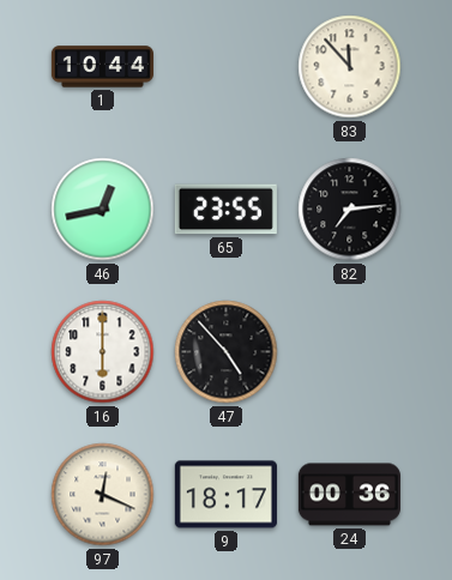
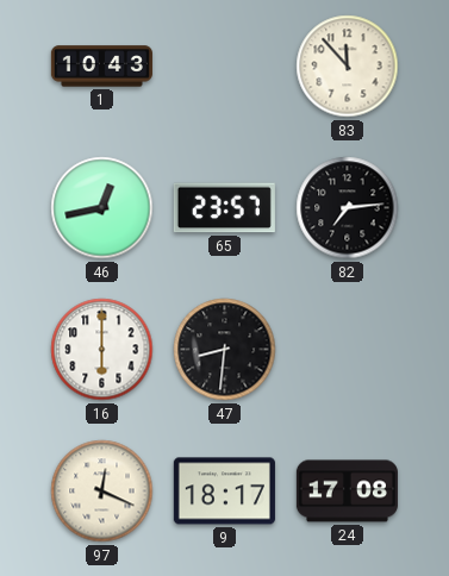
1: 10:44 -> 10:43 (101, 67)
65: 23:55 -> 23:57 (224, 208)
47: 4:53 -> 8:31 (225, 350)
24: 00:36 -> 17:08 (347, 492)
